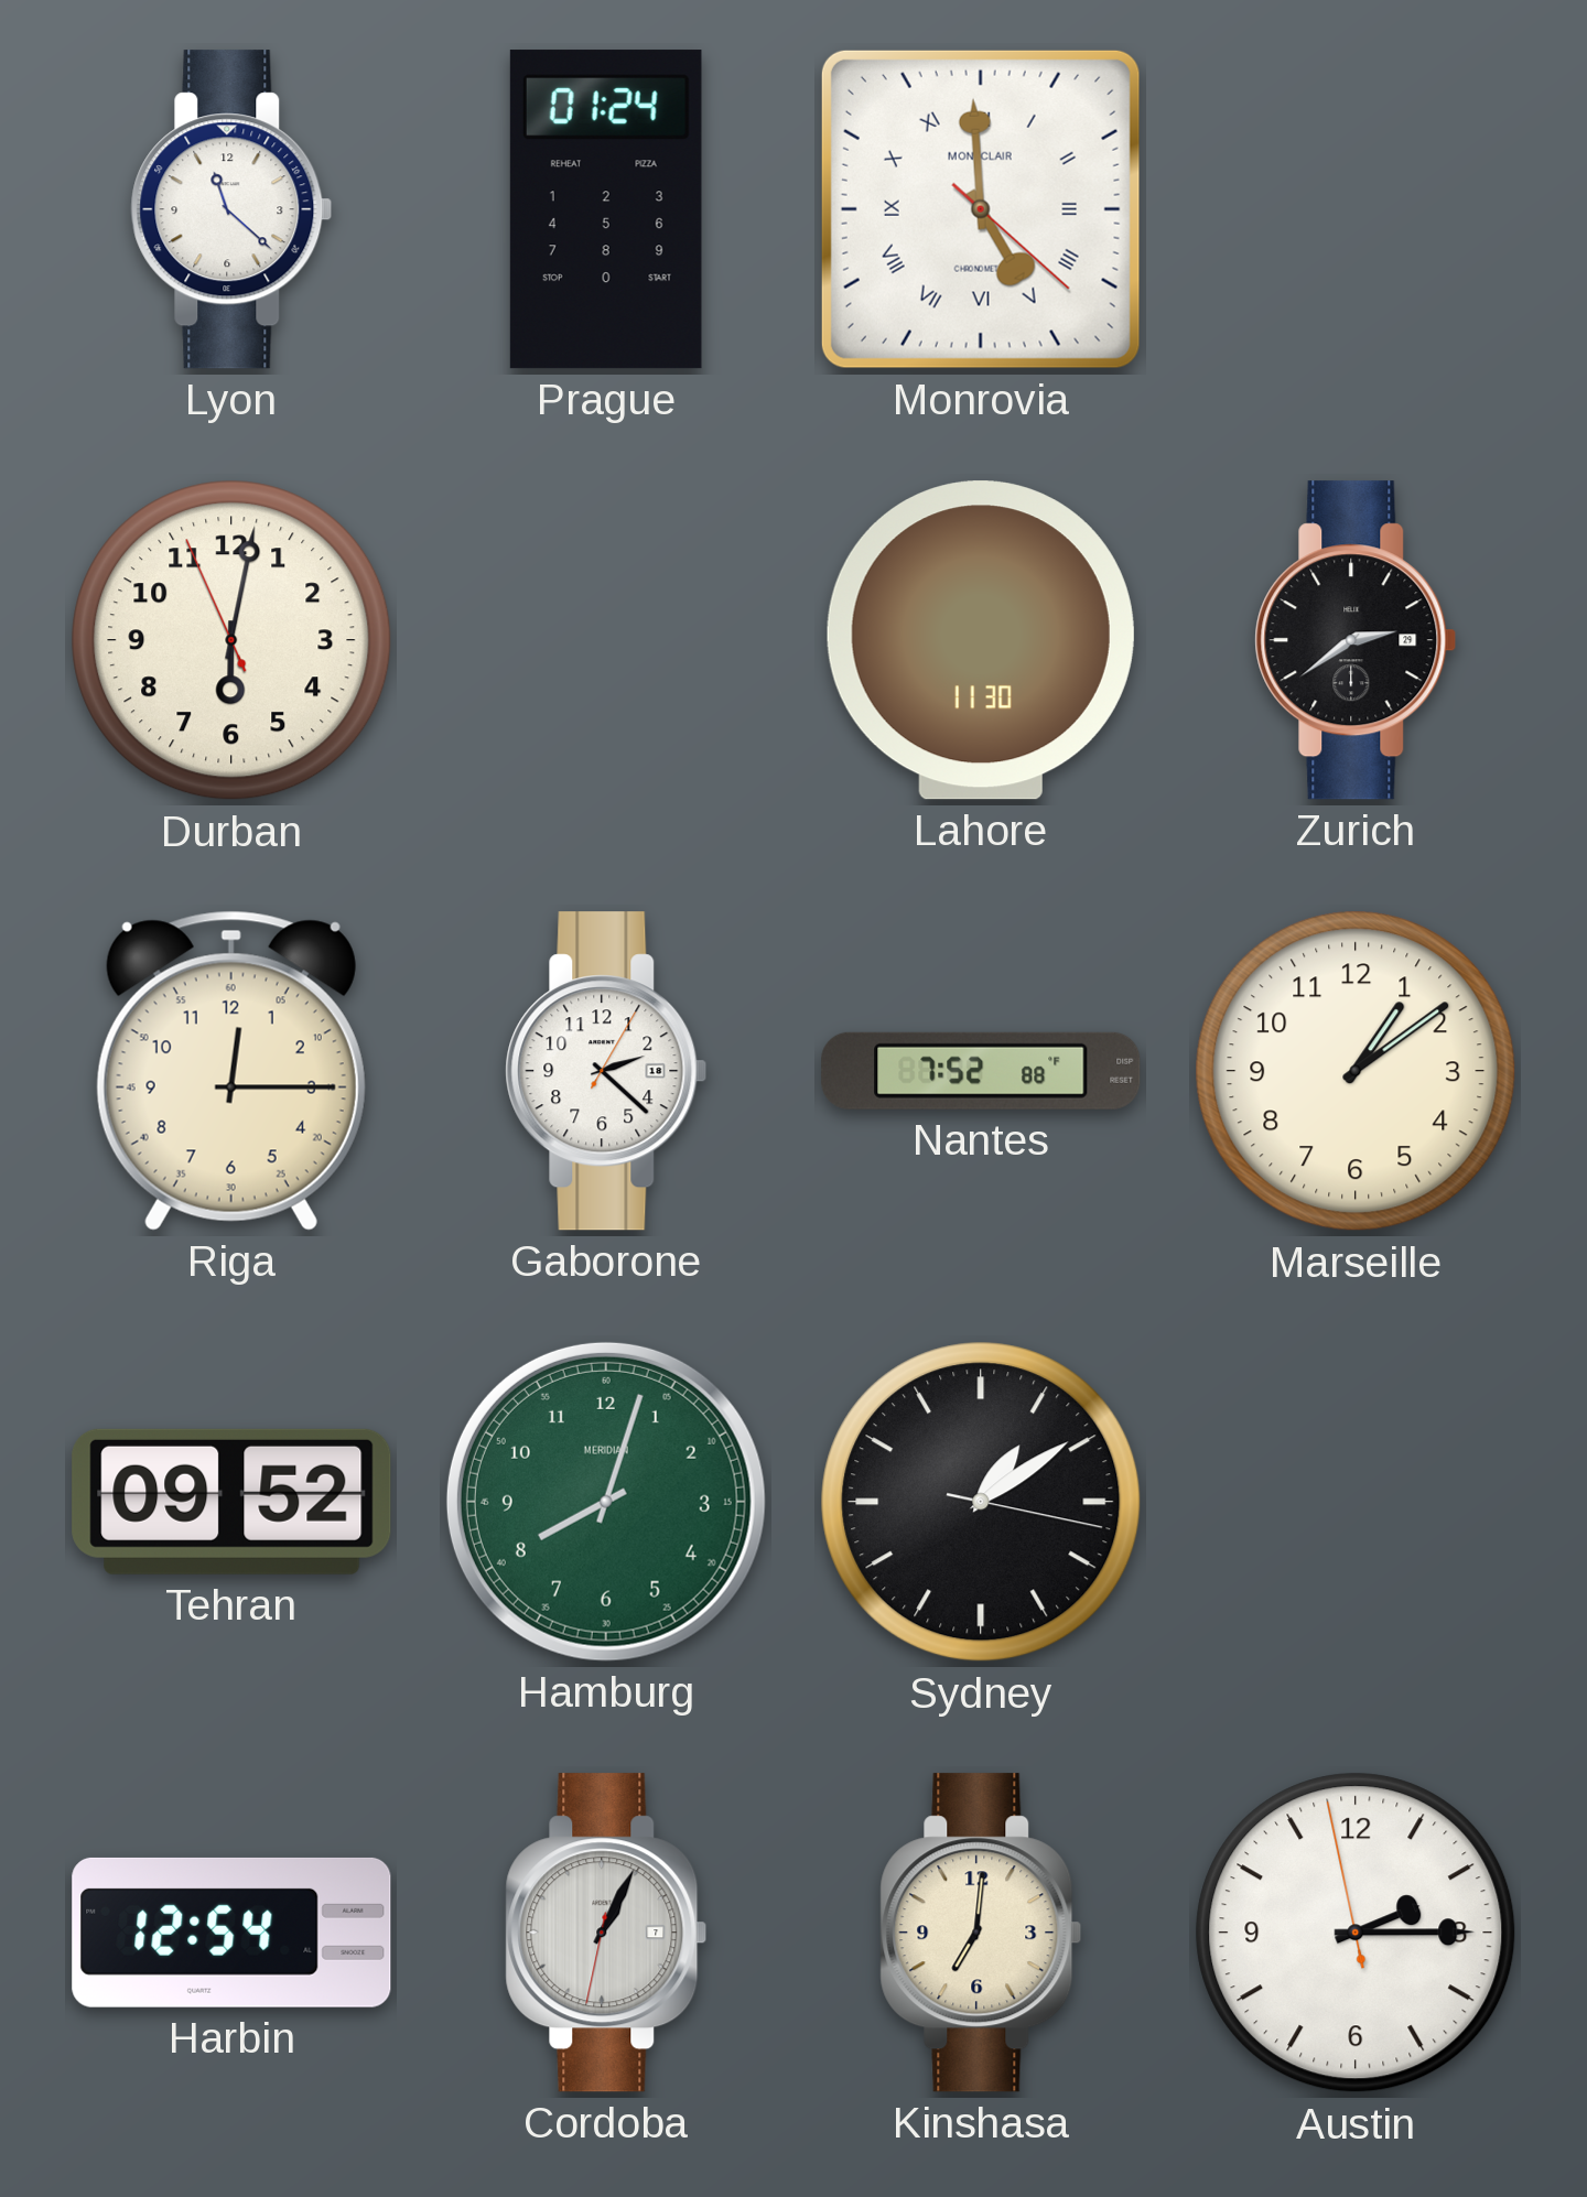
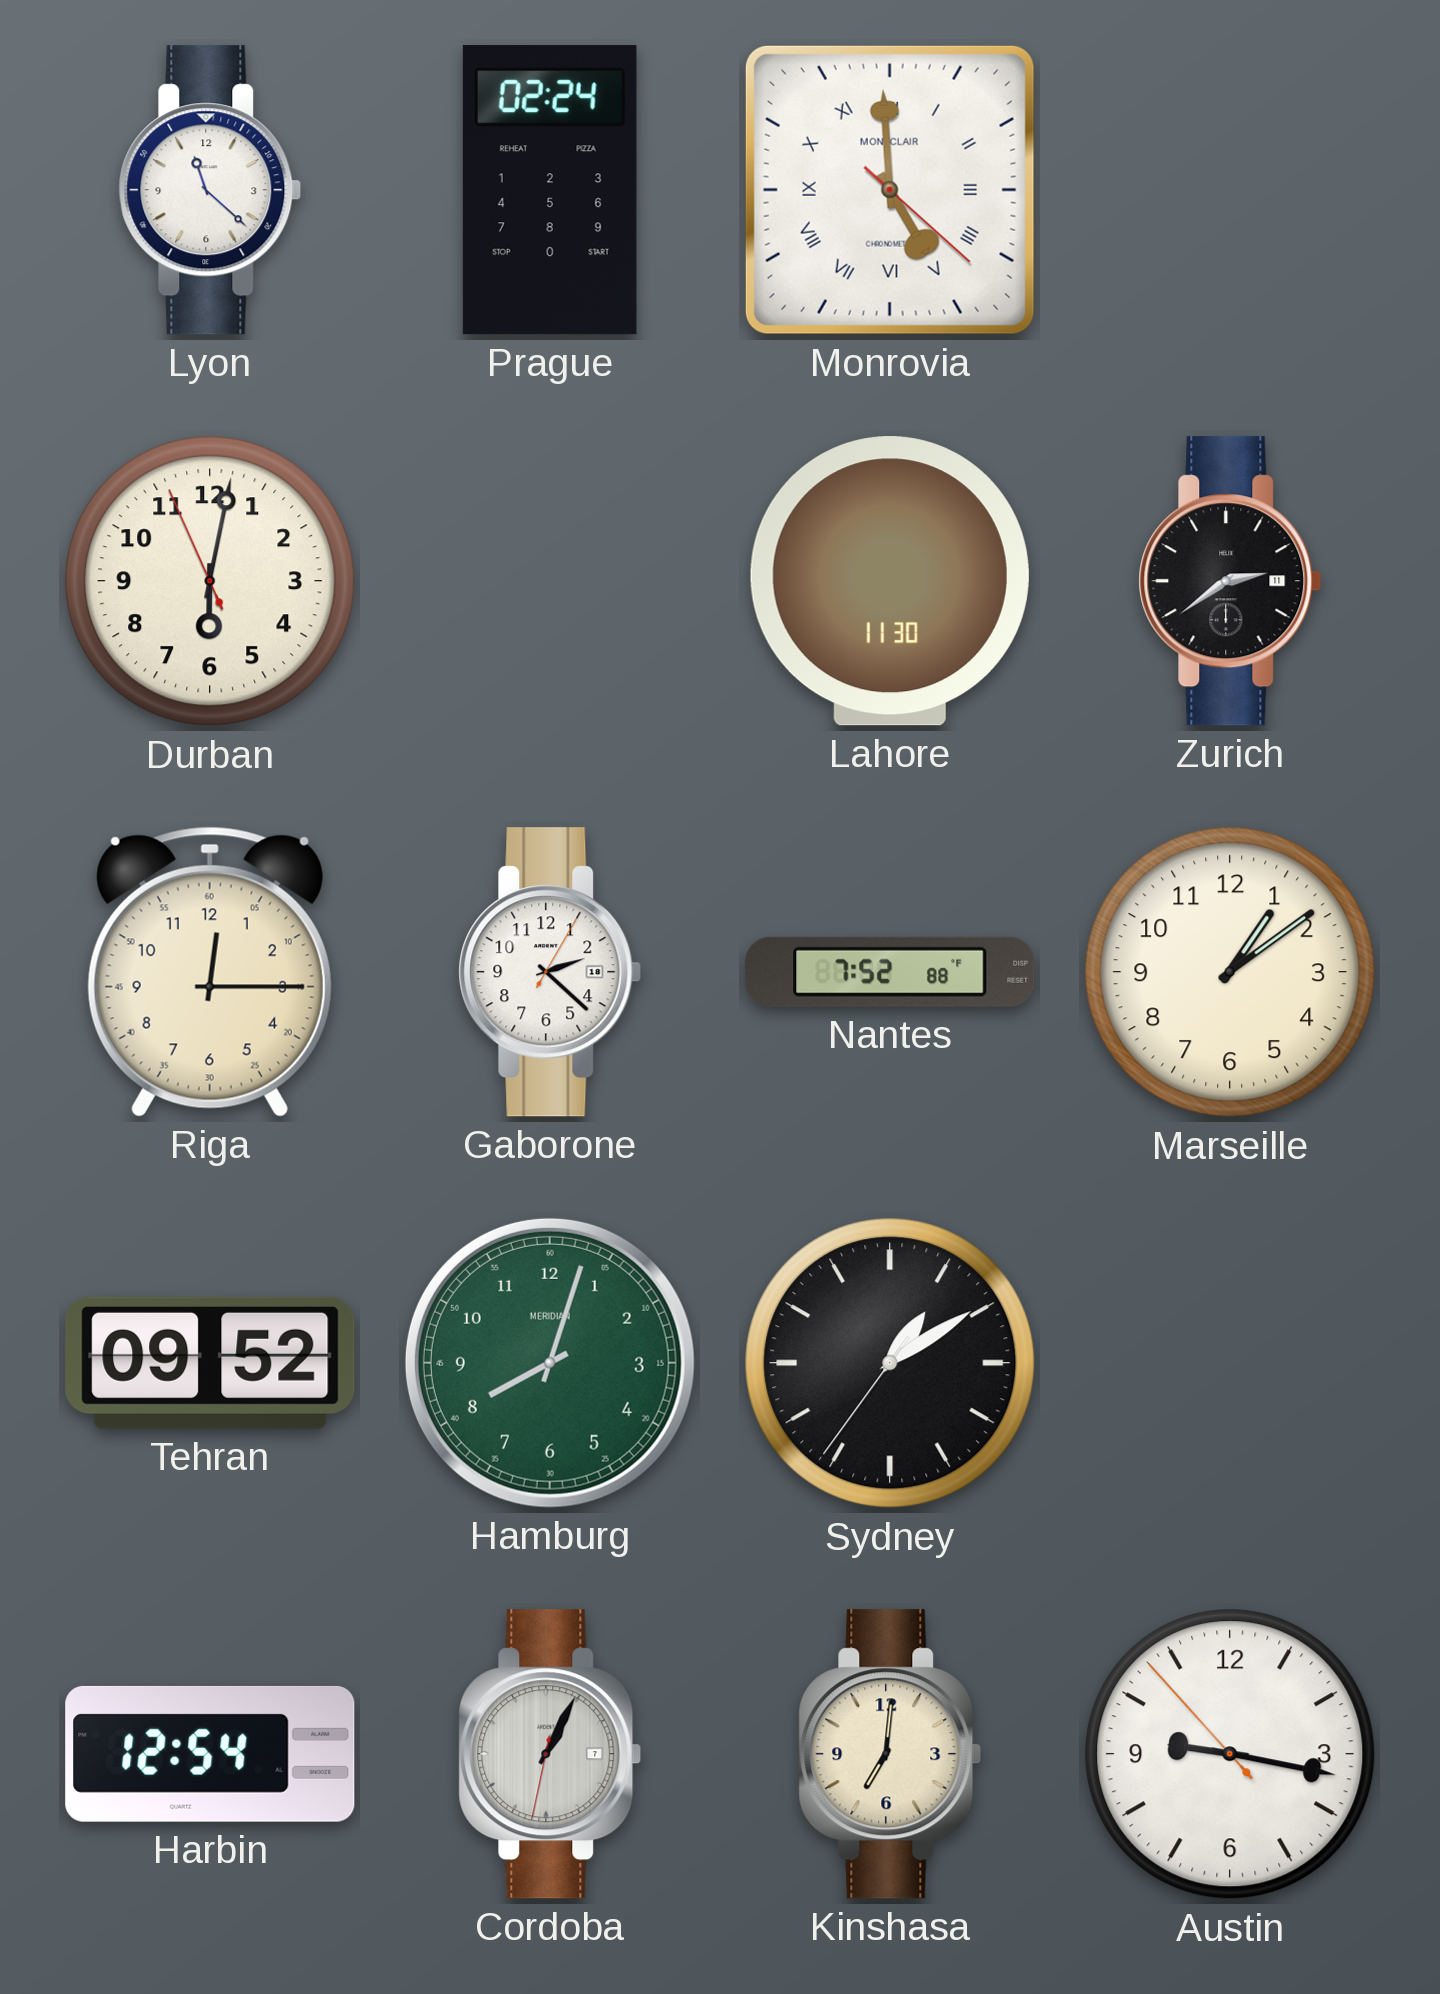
Prague: 01:24 -> 02:24 (550, 190)
Zurich date: 29 -> 11 (1230, 581)
Sydney: 1:09:17 -> 1:09:36 (890, 1363)
Austin: 2:14 -> 9:16 (1230, 1754)
